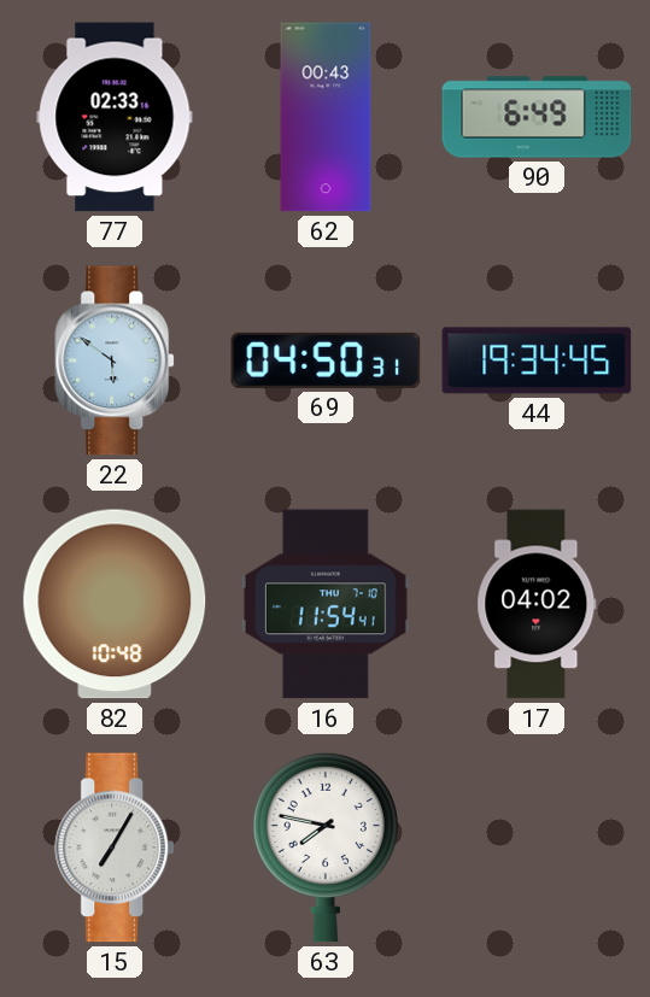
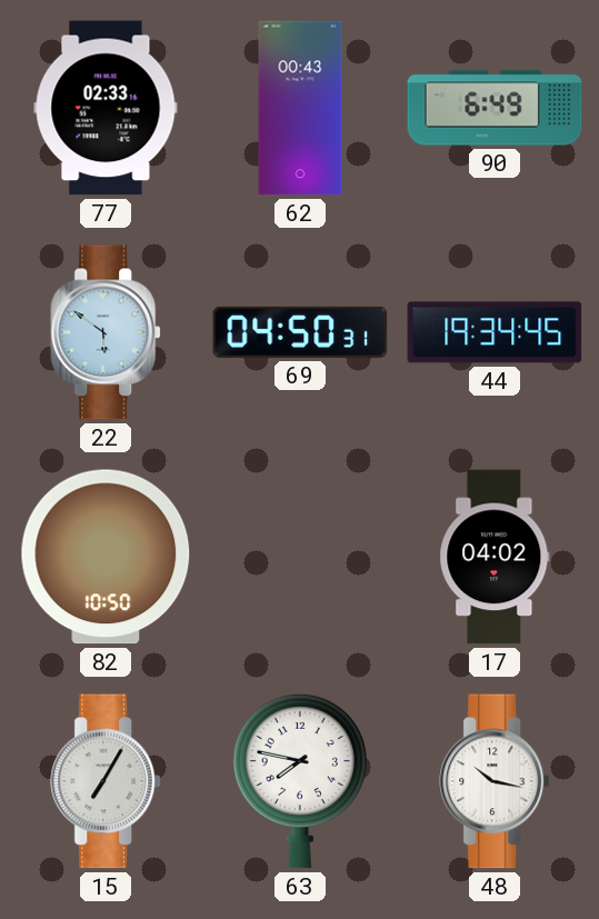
82: 10:48 -> 10:50 (106, 557)
16: 11:54 -> none (326, 604)
48: none -> 10:17 (496, 781)
